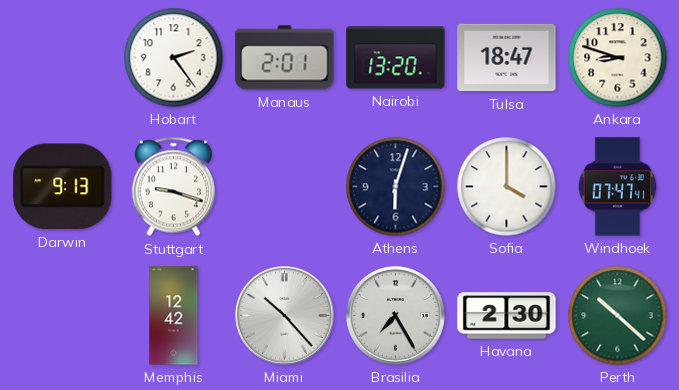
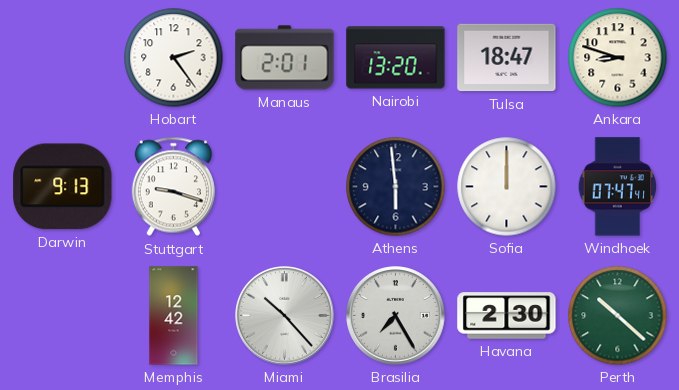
Athens: 6:03 -> 5:59 (396, 187)
Sofia: 4:00 -> 12:00 (507, 187)
